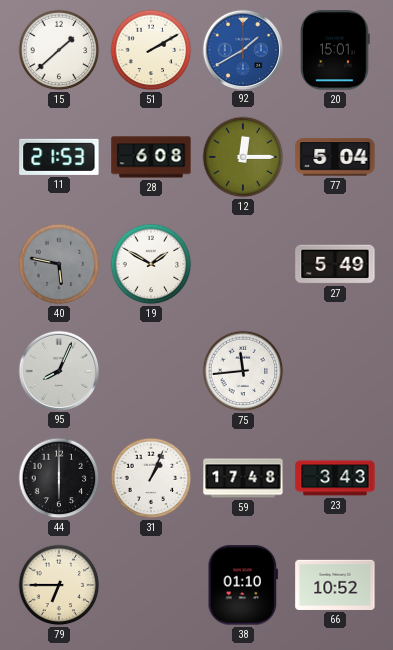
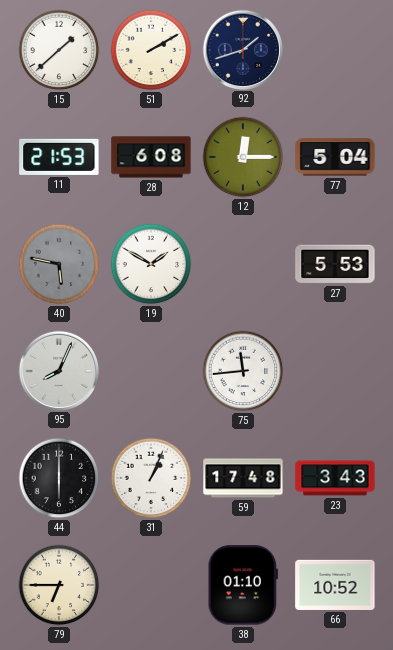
92: 1:40 -> 1:42 (242, 49)
92 dial: blue -> navy (242, 49)
20: 15:01 -> none (335, 50)
27: 5:49 -> 5:53 (335, 264)
